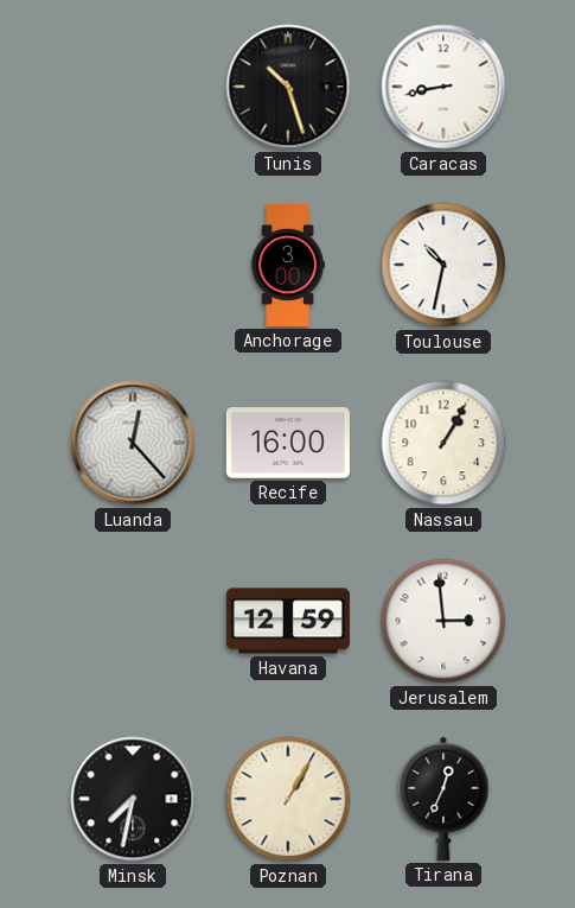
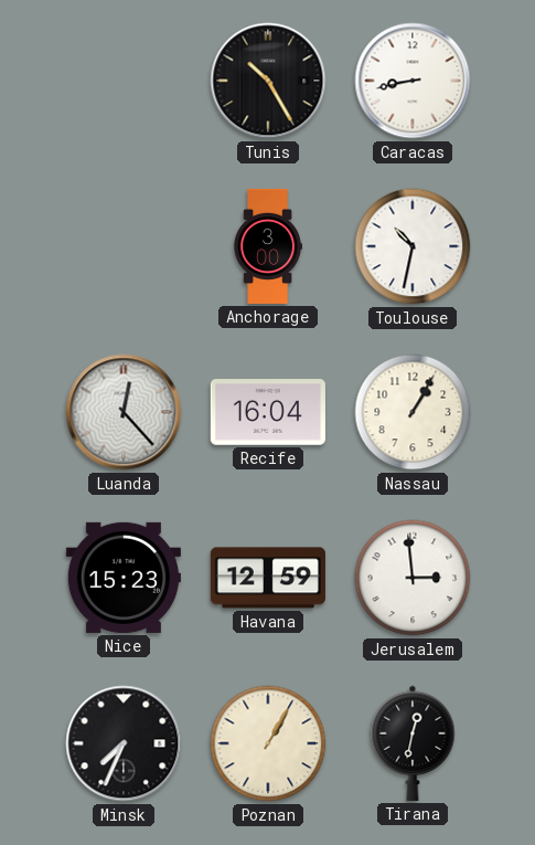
Tunis: 10:27 -> 10:25 (268, 81)
Recife: 16:00 -> 16:04 (268, 413)
Nice: none -> 15:23 (124, 578)
Minsk: 7:32 -> 7:34 (124, 743)
Tirana: 12:34 -> 12:32 (413, 743)
